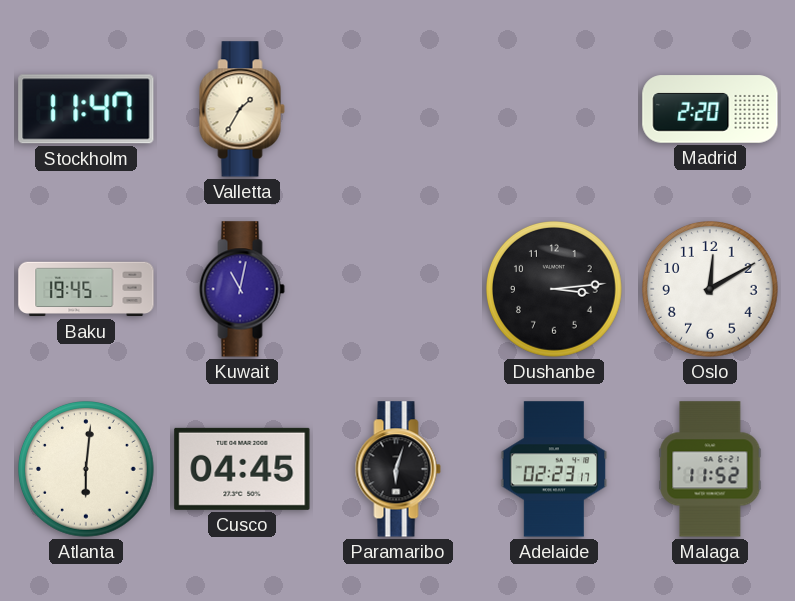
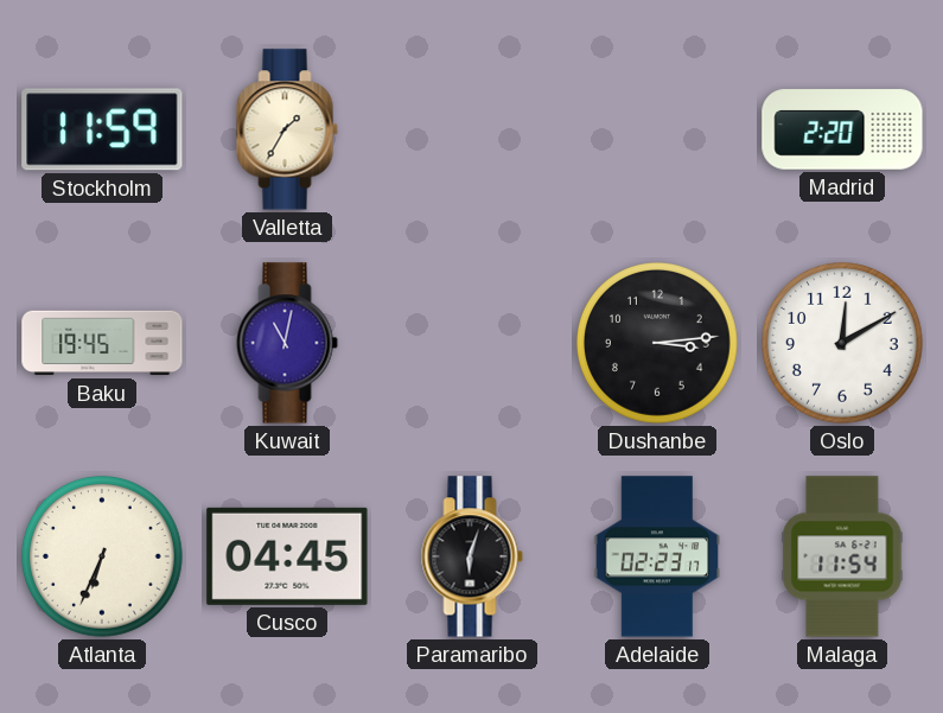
Stockholm: 11:47 -> 11:59 (102, 129)
Atlanta: 6:01 -> 6:34 (103, 558)
Malaga: 11:52 -> 11:54 (842, 556)
